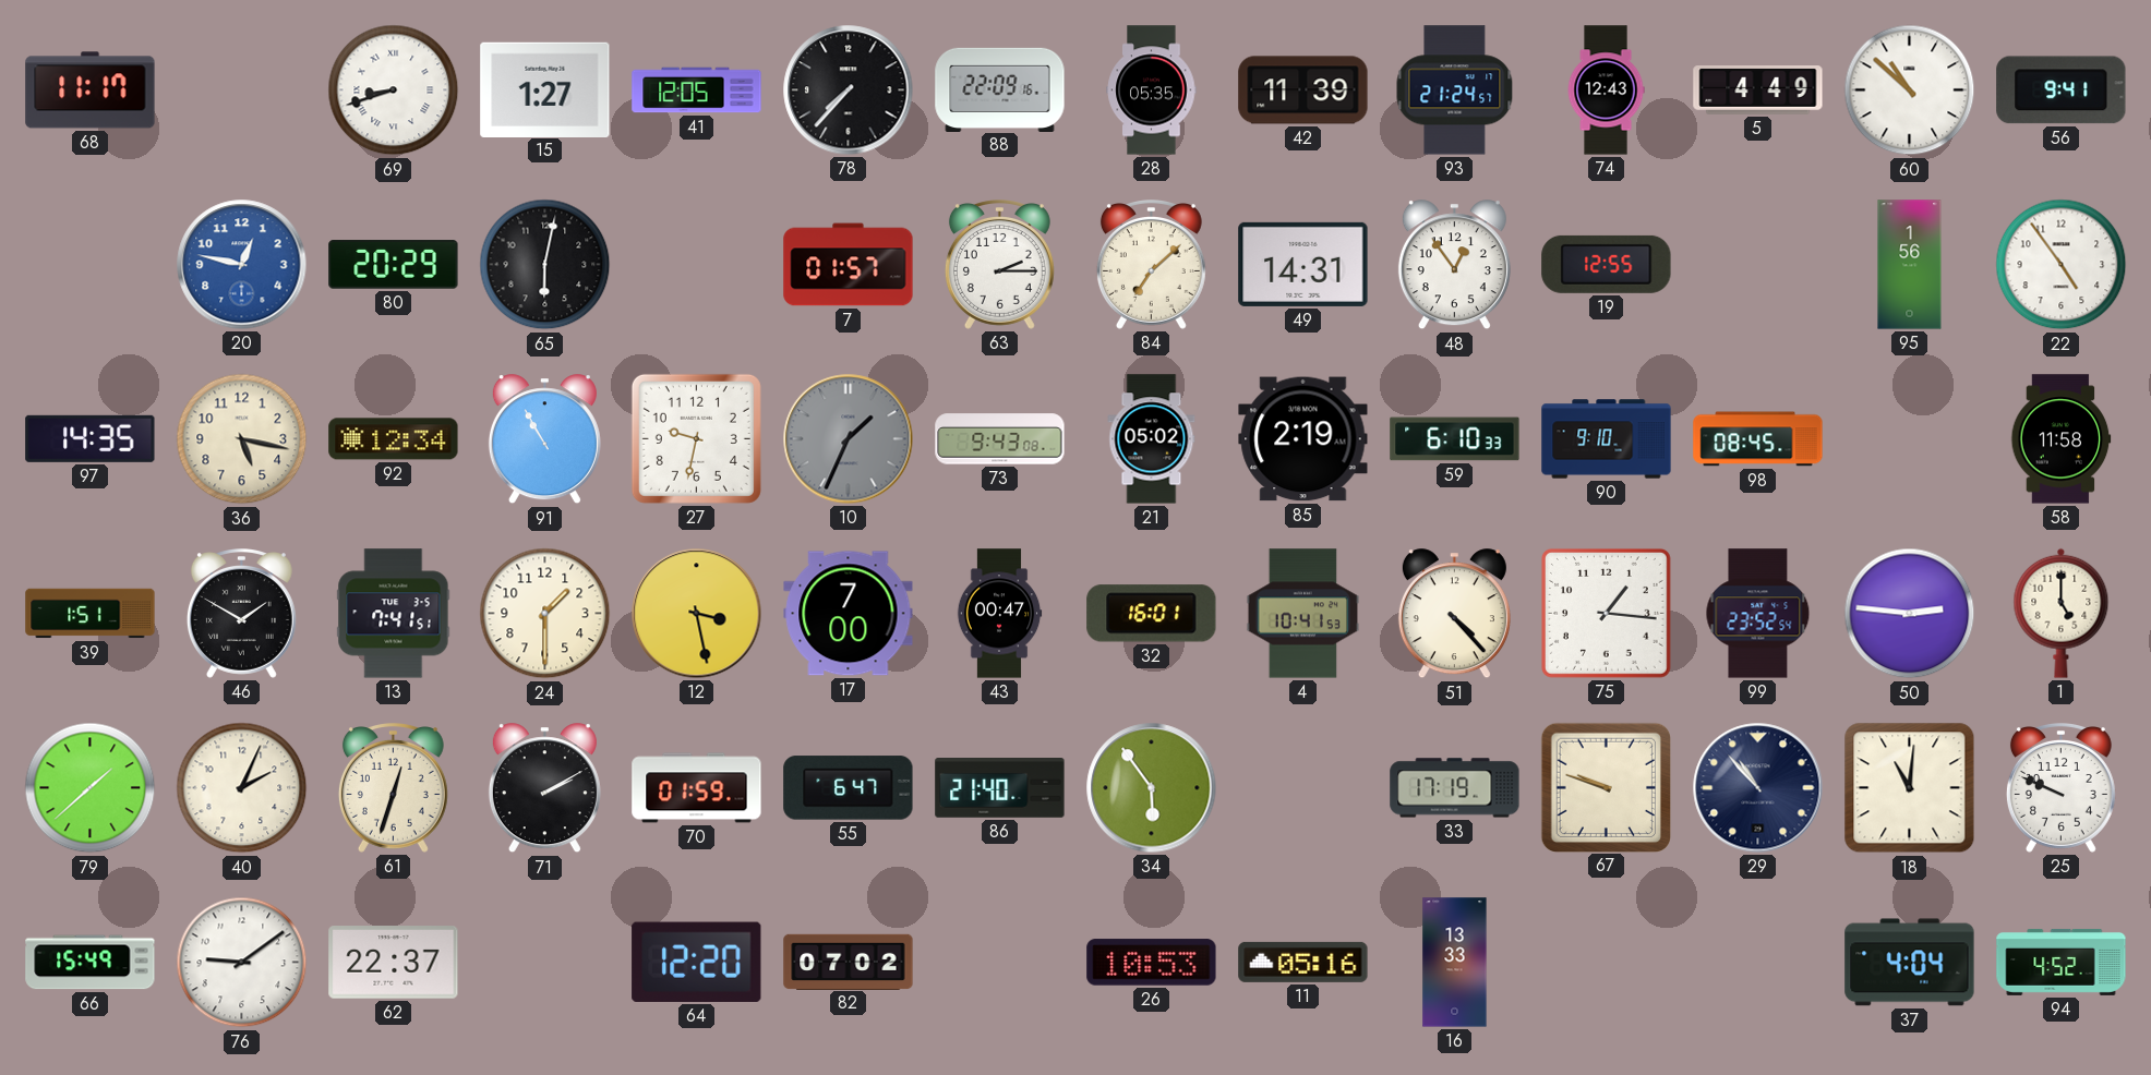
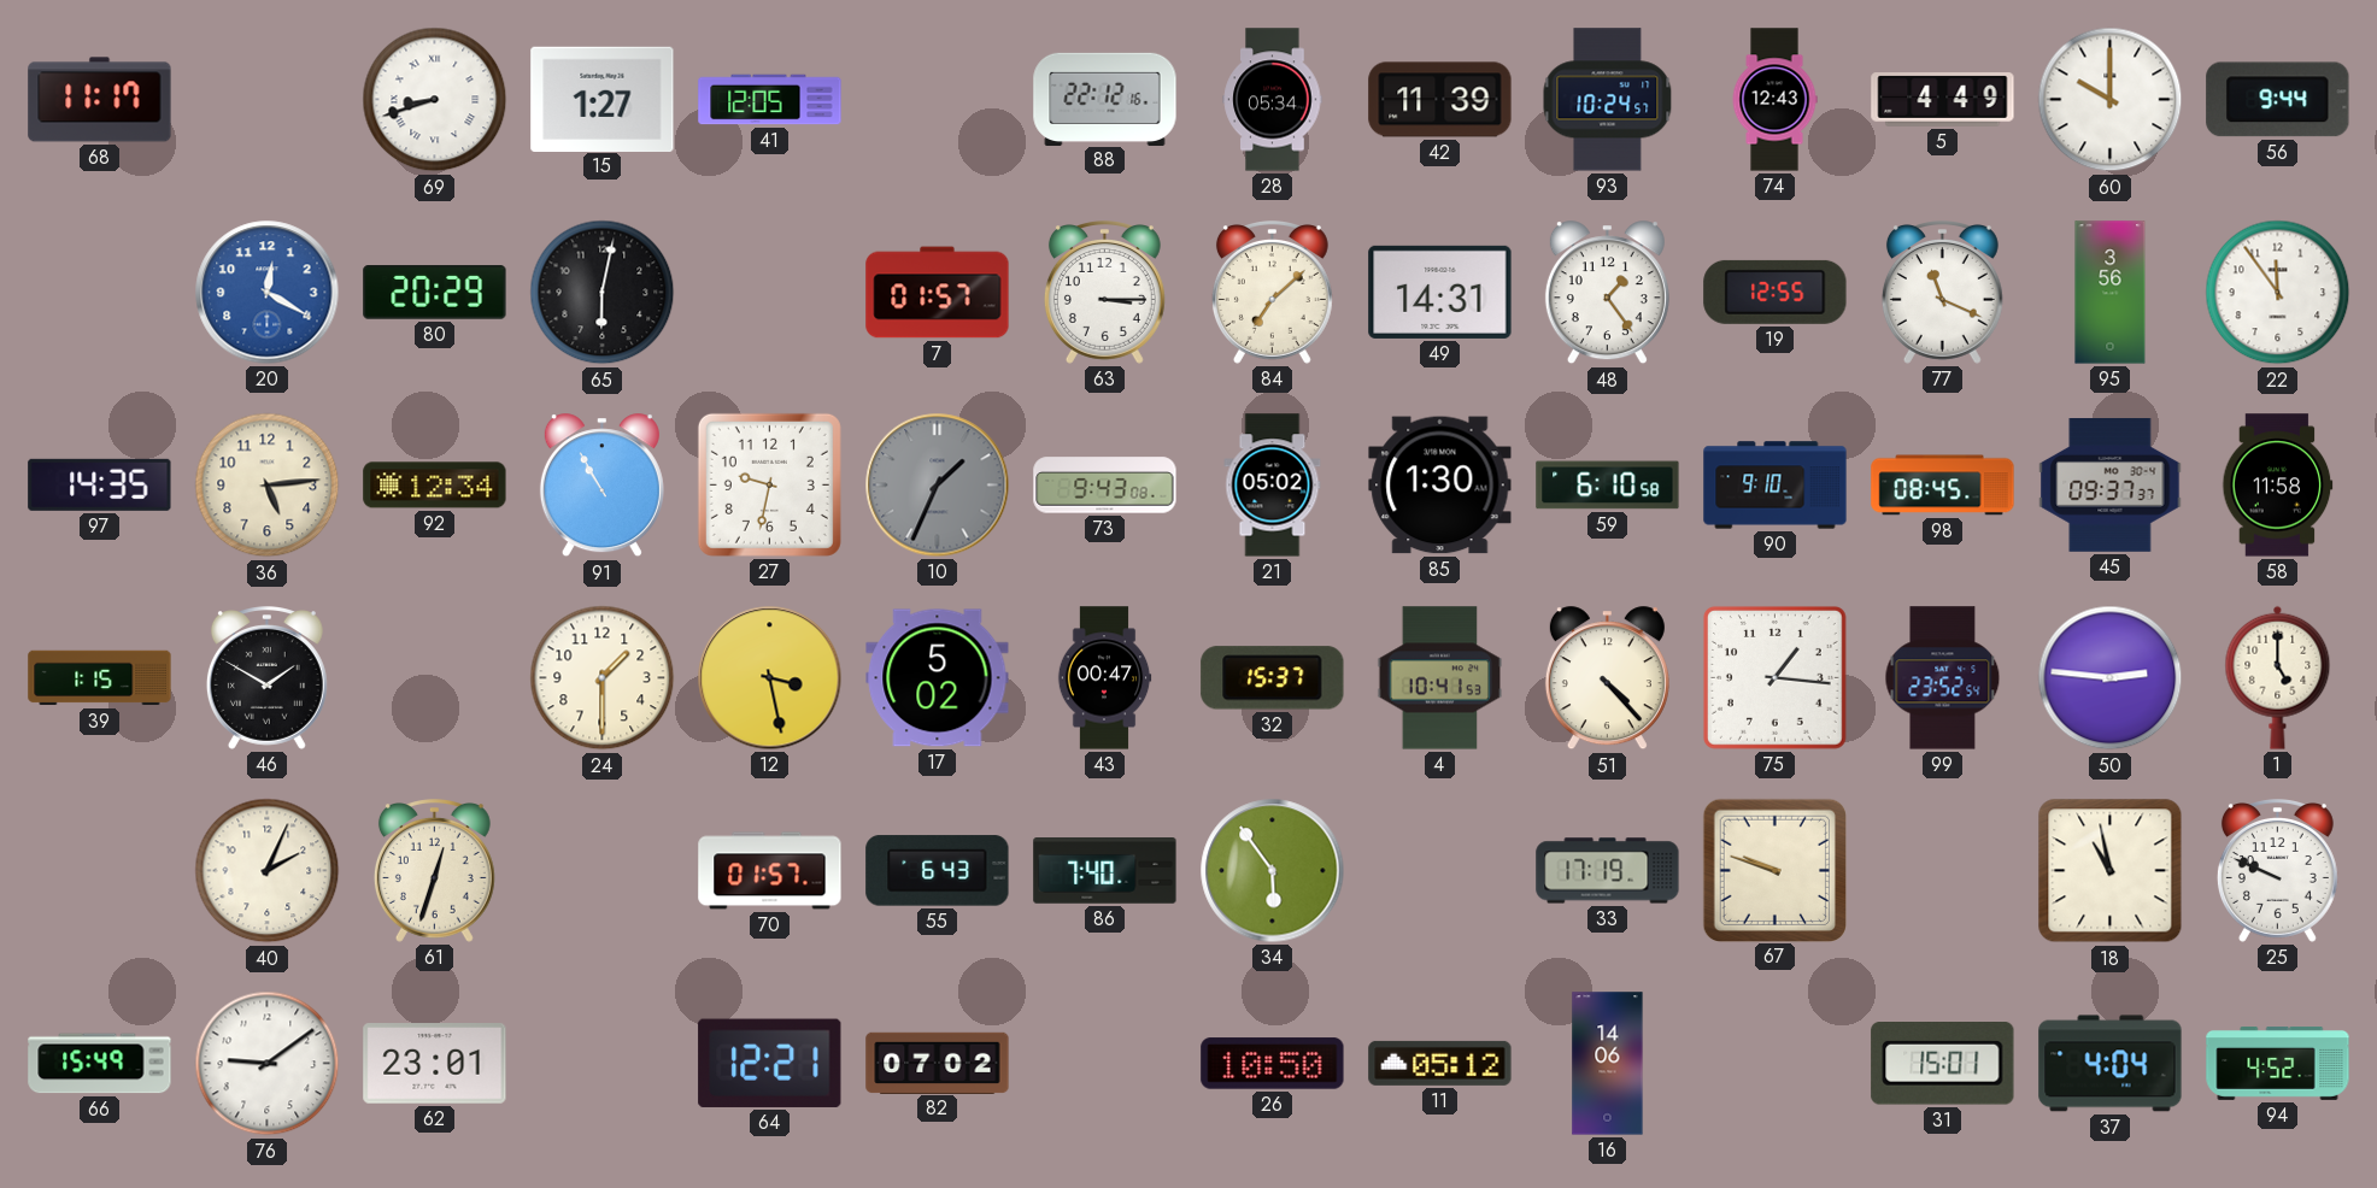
78: 7:37 -> none (849, 90)
88: 22:09 -> 22:12 (1105, 99)
28: 05:35 -> 05:34 (1273, 100)
93: 21:24 -> 10:24 (1608, 100)
60: 10:52 -> 10:00 (2111, 100)
56: 9:41 -> 9:44 (2278, 100)
20: 12:47 -> 12:20 (268, 293)
63: 2:15 -> 3:15 (1104, 293)
48: 12:54 -> 1:24 (1607, 293)
77: none -> 11:19 (1942, 293)
95: 1:56 -> 3:56 (2111, 293)
22: 4:54 -> 11:54 (2278, 293)
36: 5:17 -> 5:14 (268, 486)
85: 2:19 -> 1:30 (1440, 486)
59: 6:10:33 -> 6:10:58 (1608, 486)
45: none -> 09:37 (2111, 486)
39: 1:51 -> 1:15 (100, 678)
13: 7:41 -> none (394, 614)
17: 7:00 -> 5:02 (938, 678)
32: 16:01 -> 15:37 (1273, 678)
79: 1:38 -> none (91, 788)
71: 2:10 -> none (544, 788)
70: 01:59 -> 01:57 (770, 871)
55: 6:47 -> 6:43 (938, 871)
86: 21:40 -> 7:40 (1105, 871)
29: 10:53 -> none (1758, 788)
18: 11:01 -> 10:58 (2111, 871)
62: 22:37 -> 23:01 (435, 1064)
64: 12:20 -> 12:21 (770, 1063)
26: 10:53 -> 10:50 (1273, 1064)
11: 05:16 -> 05:12 (1440, 1063)
16: 13:33 -> 14:06 (1608, 1064)
31: none -> 15:01 (1943, 1064)
